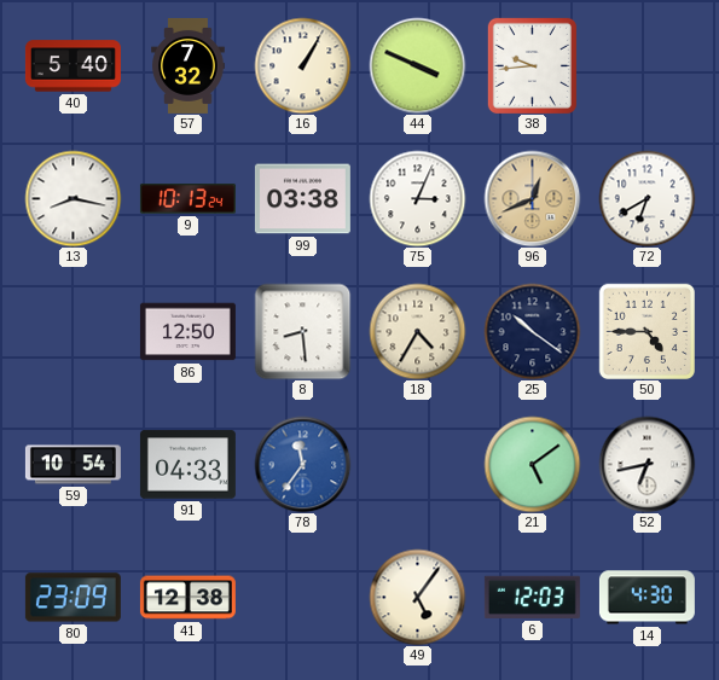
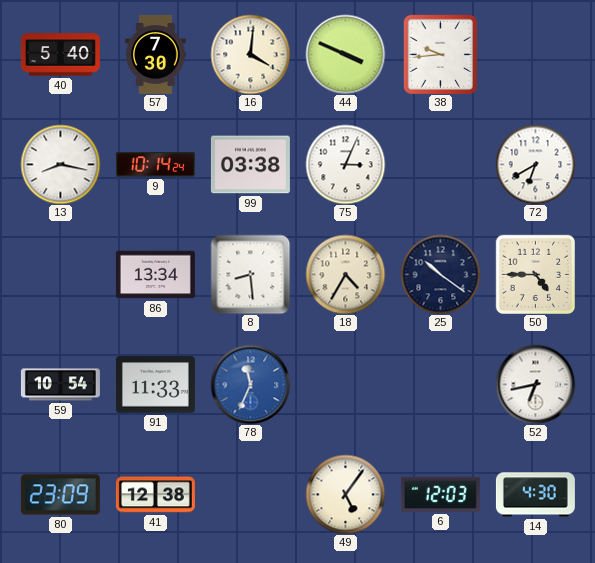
57: 7:32 -> 7:30 (156, 54)
16: 1:05 -> 4:01 (250, 54)
9: 10:13 -> 10:14 (155, 165)
96: 12:41 -> none (532, 198)
86: 12:50 -> 13:34 (155, 275)
91: 04:33 -> 11:33 (155, 385)
78: 11:36 -> 11:34 (250, 384)
21: 5:09 -> none (532, 464)
